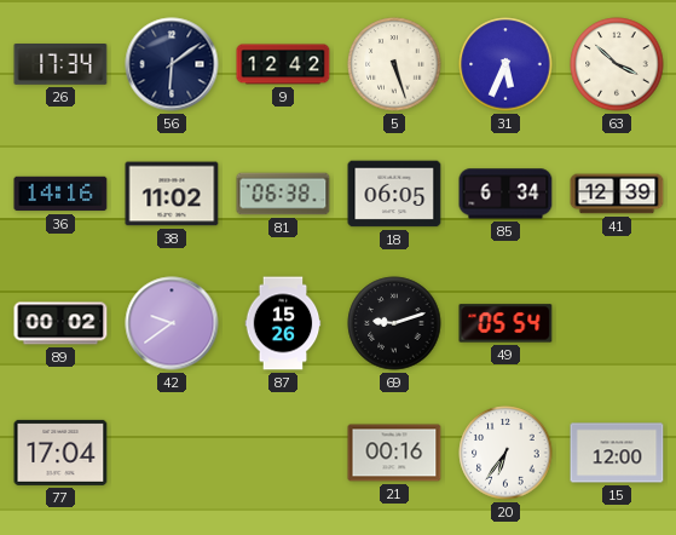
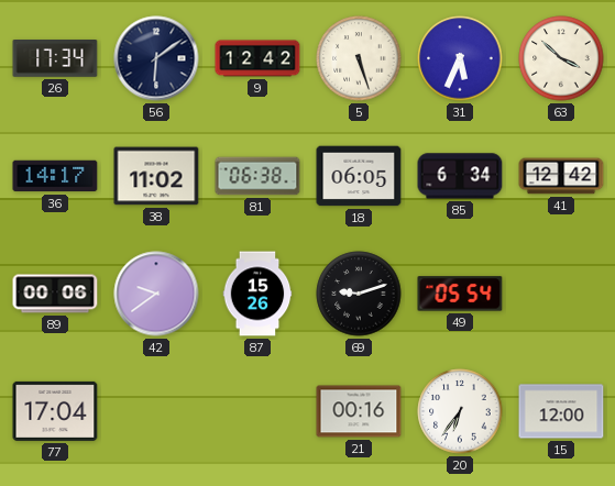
36: 14:16 -> 14:17 (55, 176)
41: 12:39 -> 12:42 (561, 176)
89: 00:02 -> 00:06 (55, 294)
